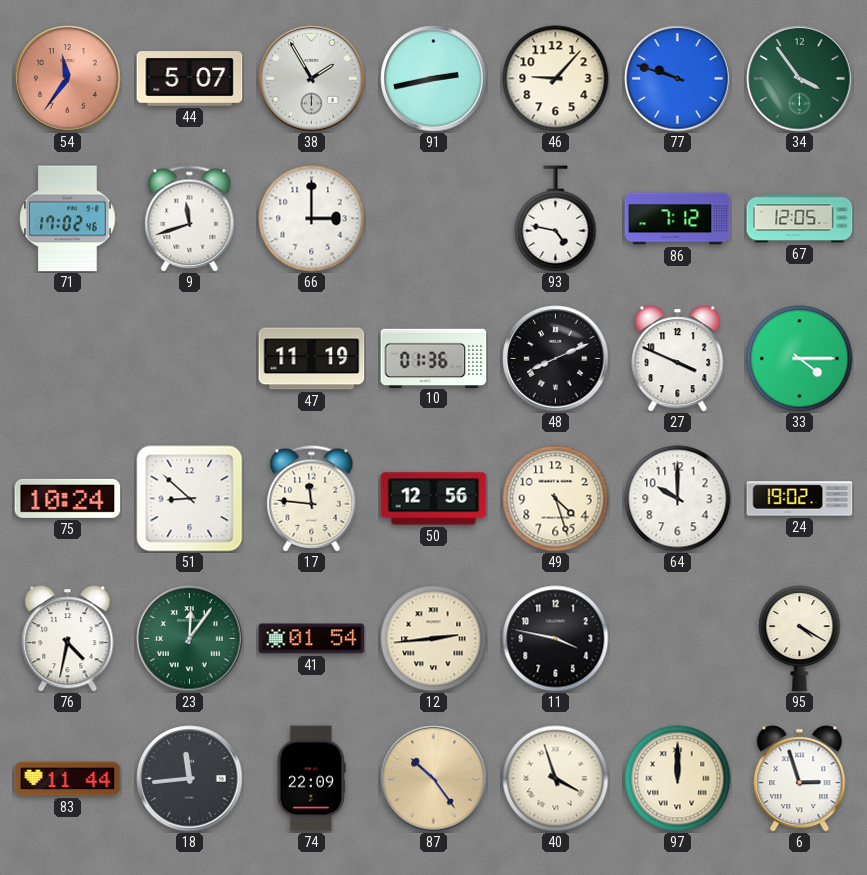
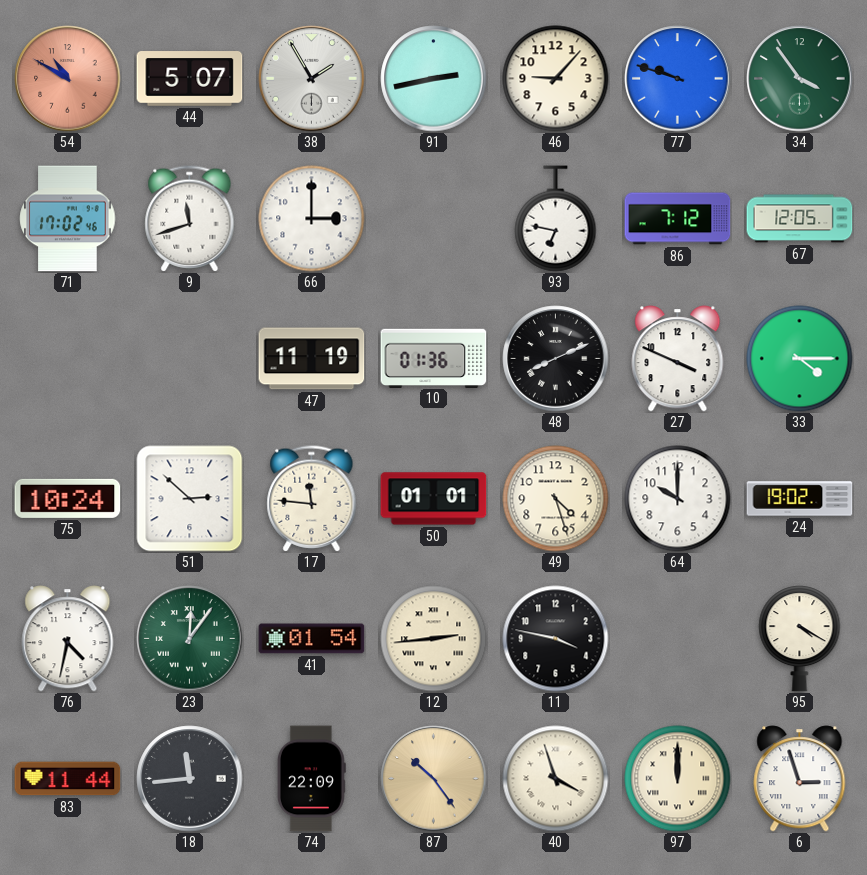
54: 11:36 -> 10:50 (68, 79)
93: 4:47 -> 6:47 (556, 219)
51: 8:52 -> 2:52 (190, 499)
50: 12:56 -> 01:01 (434, 499)
